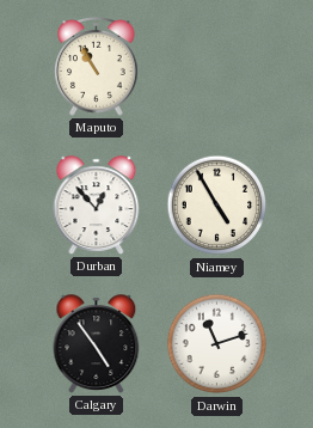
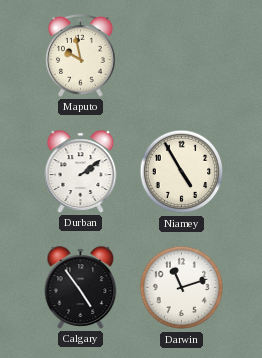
Maputo: 10:55 -> 9:58 (81, 56)
Durban: 12:53 -> 2:09 (81, 172)
